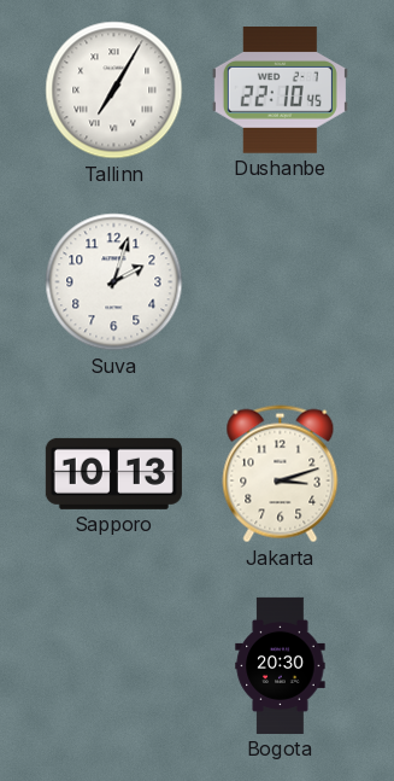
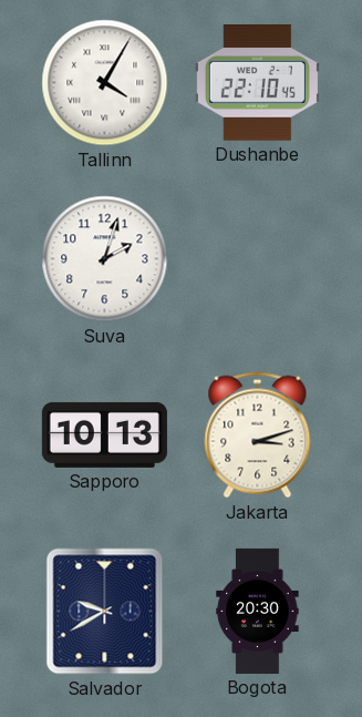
Tallinn: 7:05 -> 4:05 (105, 83)
Salvador: none -> 9:40 (105, 612)
